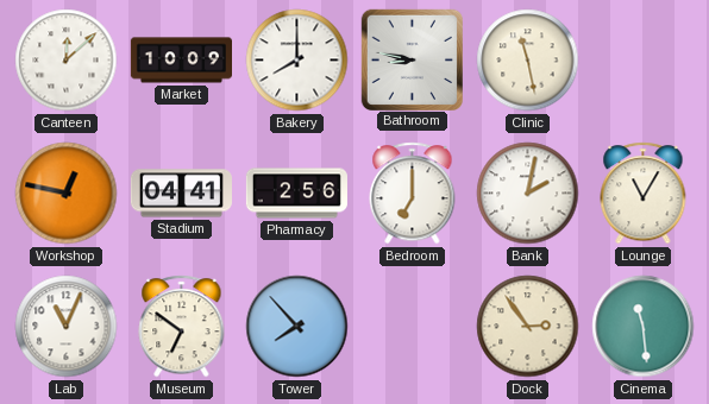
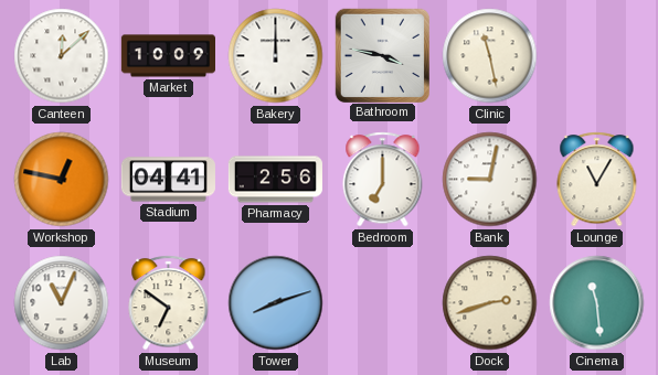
Bakery: 8:00 -> 12:00 (276, 56)
Bathroom: 8:47 -> 3:47 (382, 55)
Bank: 2:02 -> 9:02 (490, 180)
Tower: 7:53 -> 8:12 (276, 303)
Dock: 2:54 -> 2:42 (490, 303)
